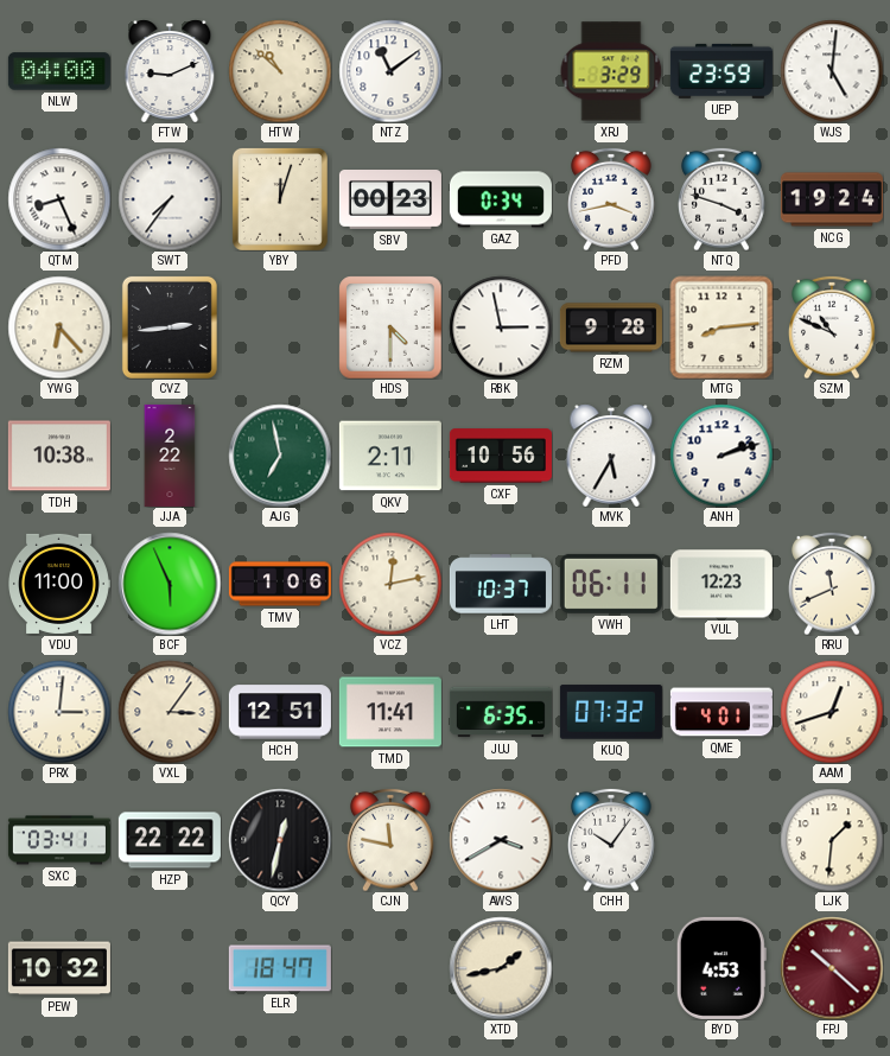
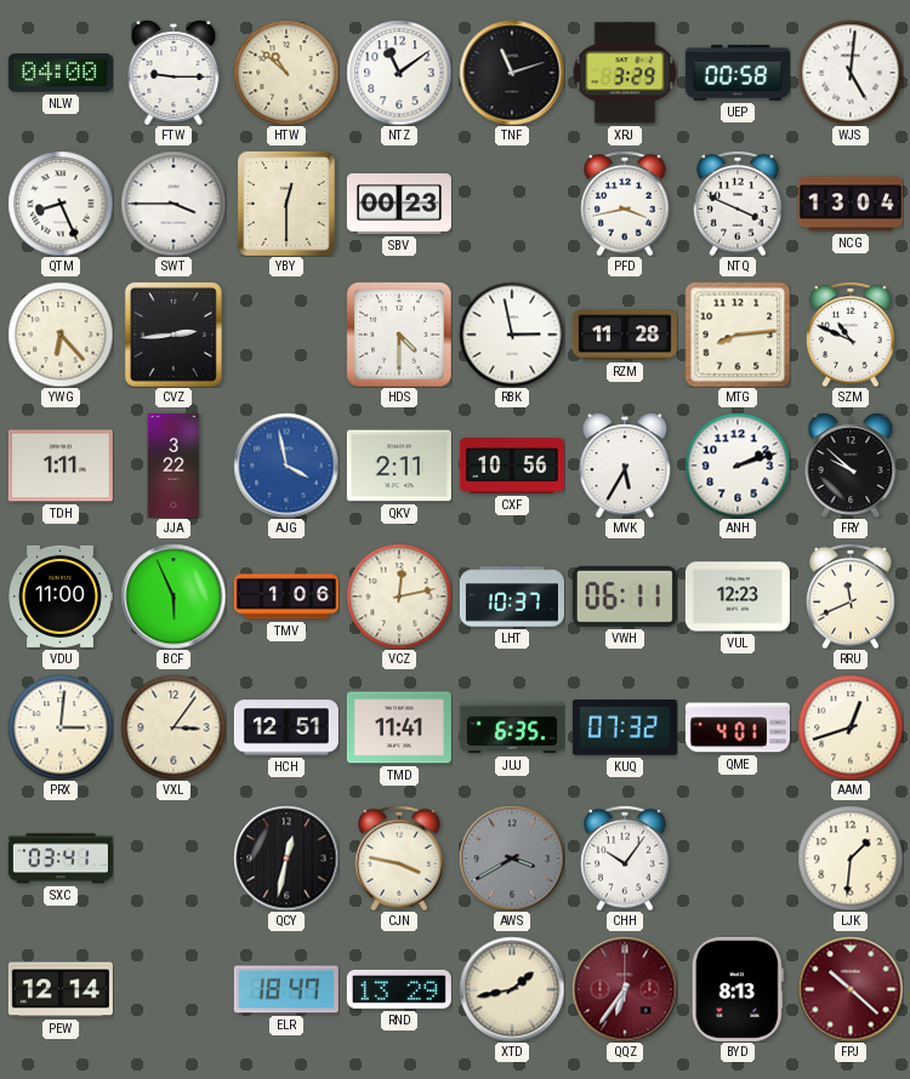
FTW: 9:11 -> 9:15 (174, 73)
TNF: none -> 11:12 (512, 73)
UEP: 23:59 -> 00:58 (738, 73)
SWT: 7:36 -> 3:45 (174, 204)
YBY: 12:03 -> 12:30 (286, 204)
GAZ: 0:34 -> none (501, 199)
NTQ: 3:48 -> 3:49 (738, 204)
NCG: 19:24 -> 13:04 (851, 204)
RZM: 9:28 -> 11:28 (625, 335)
TDH: 10:38 -> 1:11 (61, 466)
JJA: 2:22 -> 3:22 (174, 466)
AJG: 6:58 -> 3:58 (286, 466)
AJG dial: green -> blue (286, 466)
FRY: none -> 9:52 (851, 466)
HZP: 22:22 -> none (170, 840)
CJN: 11:47 -> 3:47 (399, 858)
AWS dial: white -> grey (512, 858)
PEW: 10:32 -> 12:14 (61, 989)
RND: none -> 13:29 (399, 989)
QQZ: none -> 6:36 (625, 989)
BYD: 4:53 -> 8:13 (738, 989)
